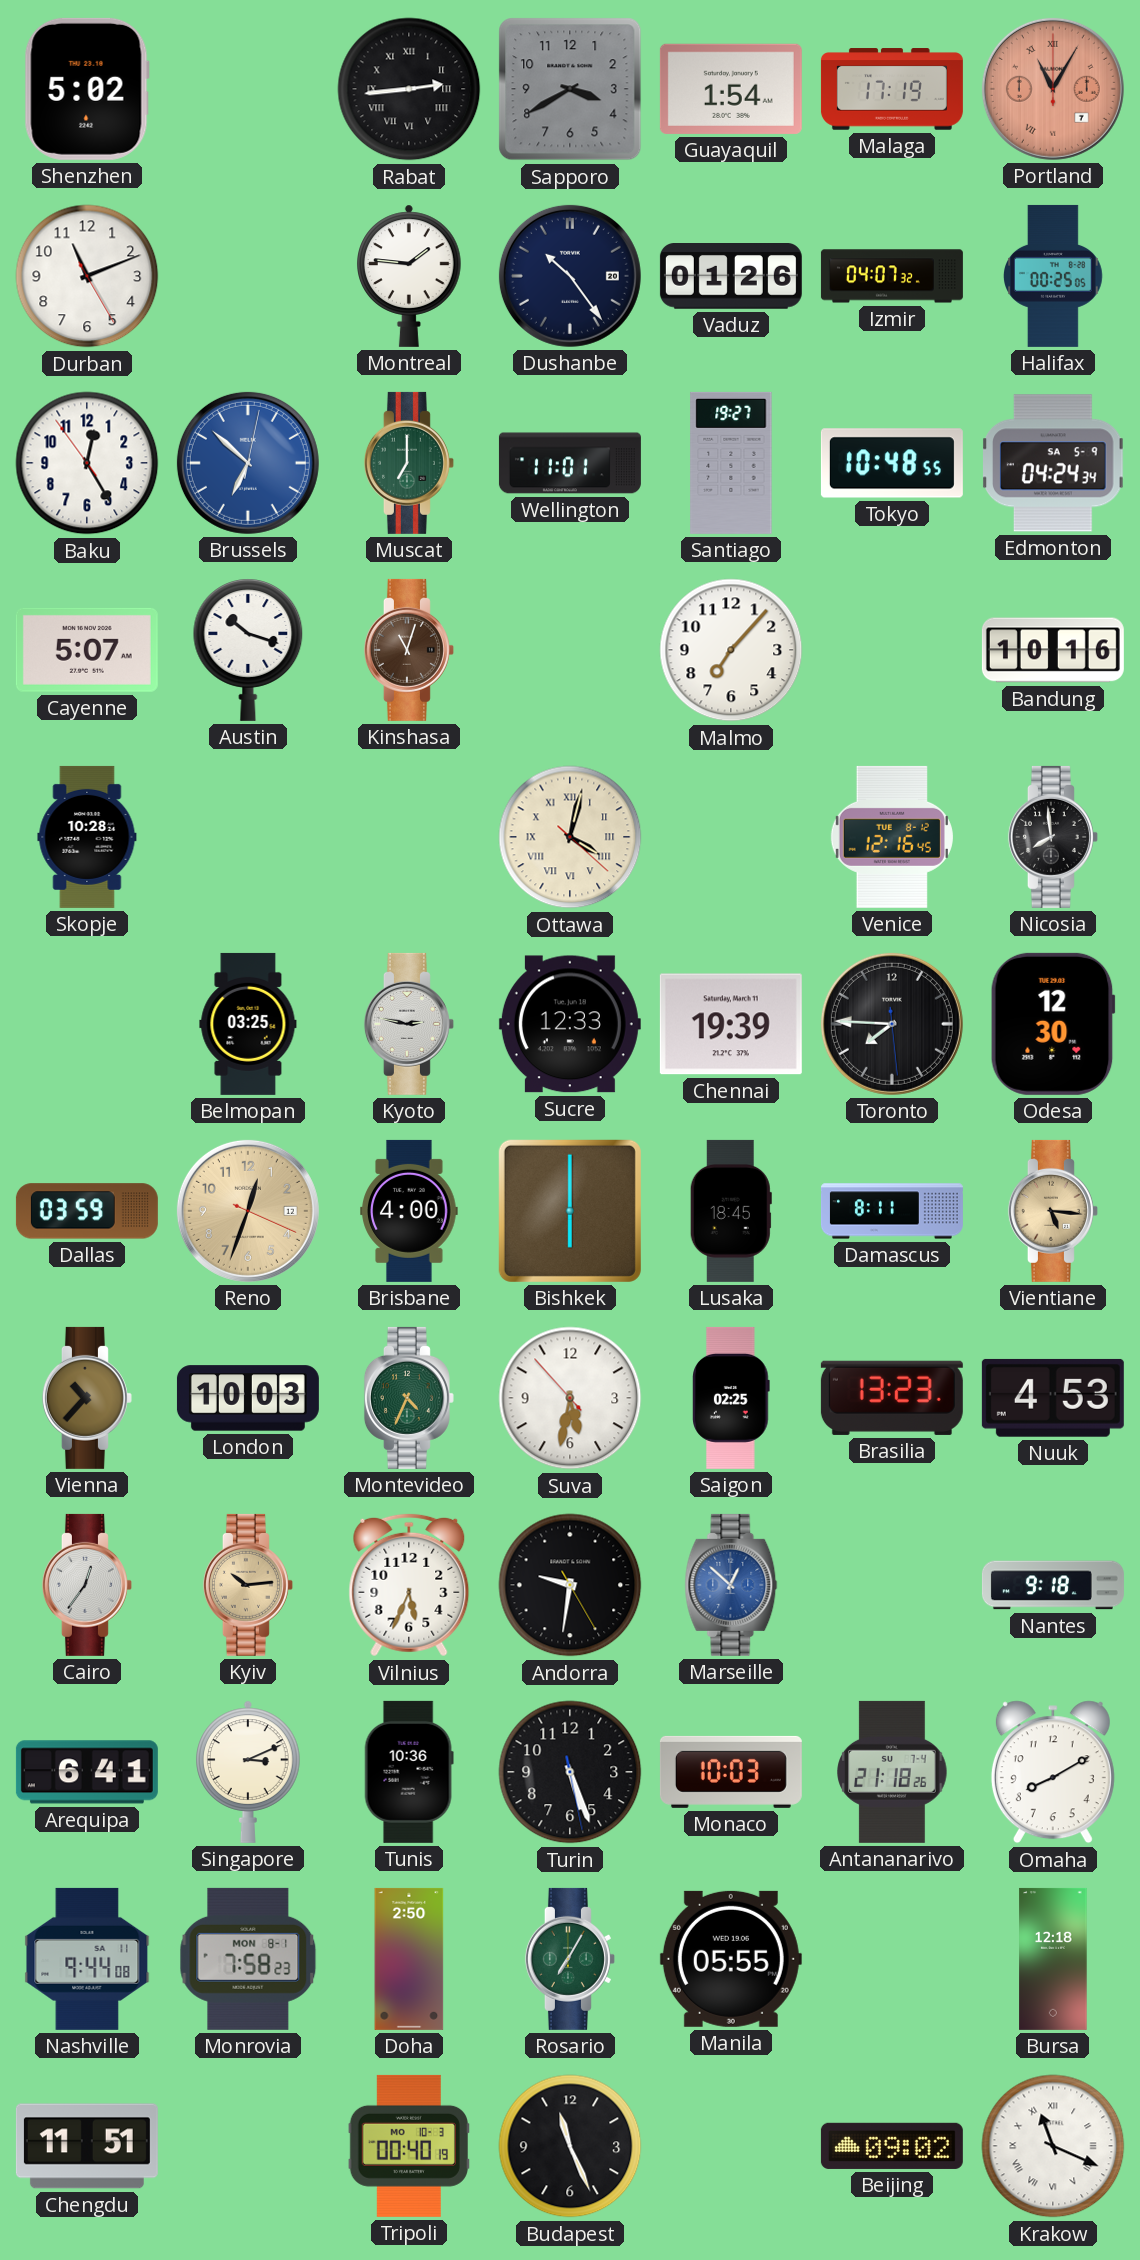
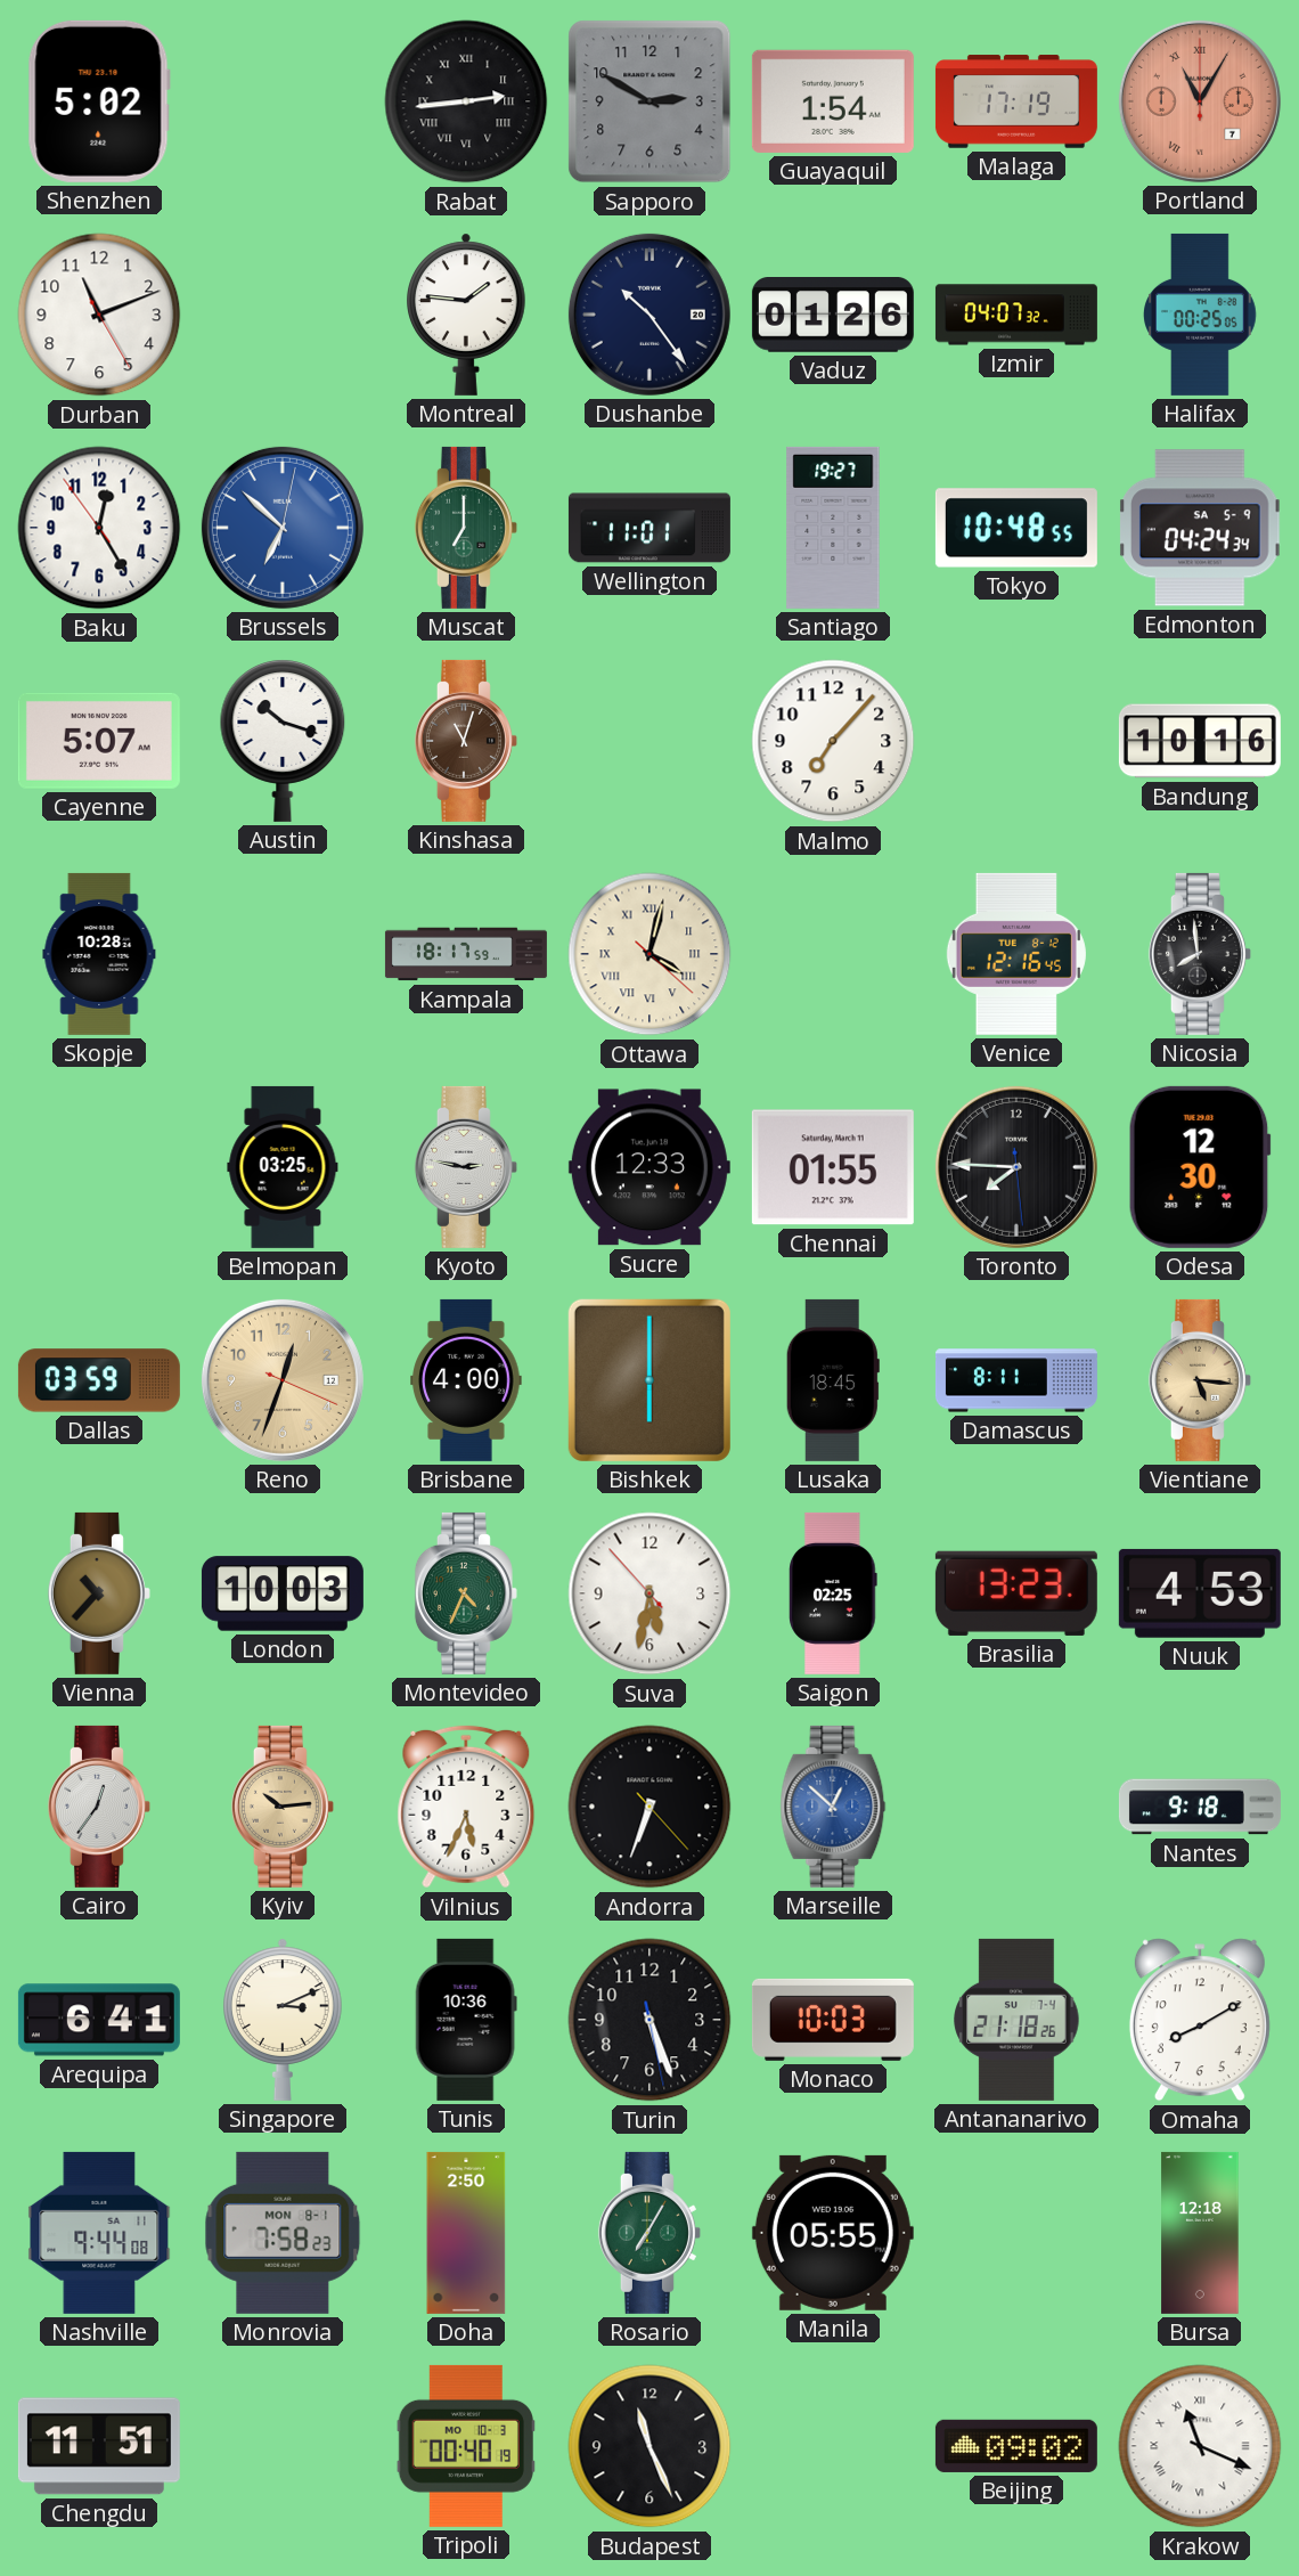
Sapporo: 3:40 -> 2:50 (650, 101)
Kampala: none -> 18:17 (466, 954)
Chennai: 19:39 -> 01:55 (833, 1167)
Andorra: 9:31 -> 6:33 (650, 1807)
